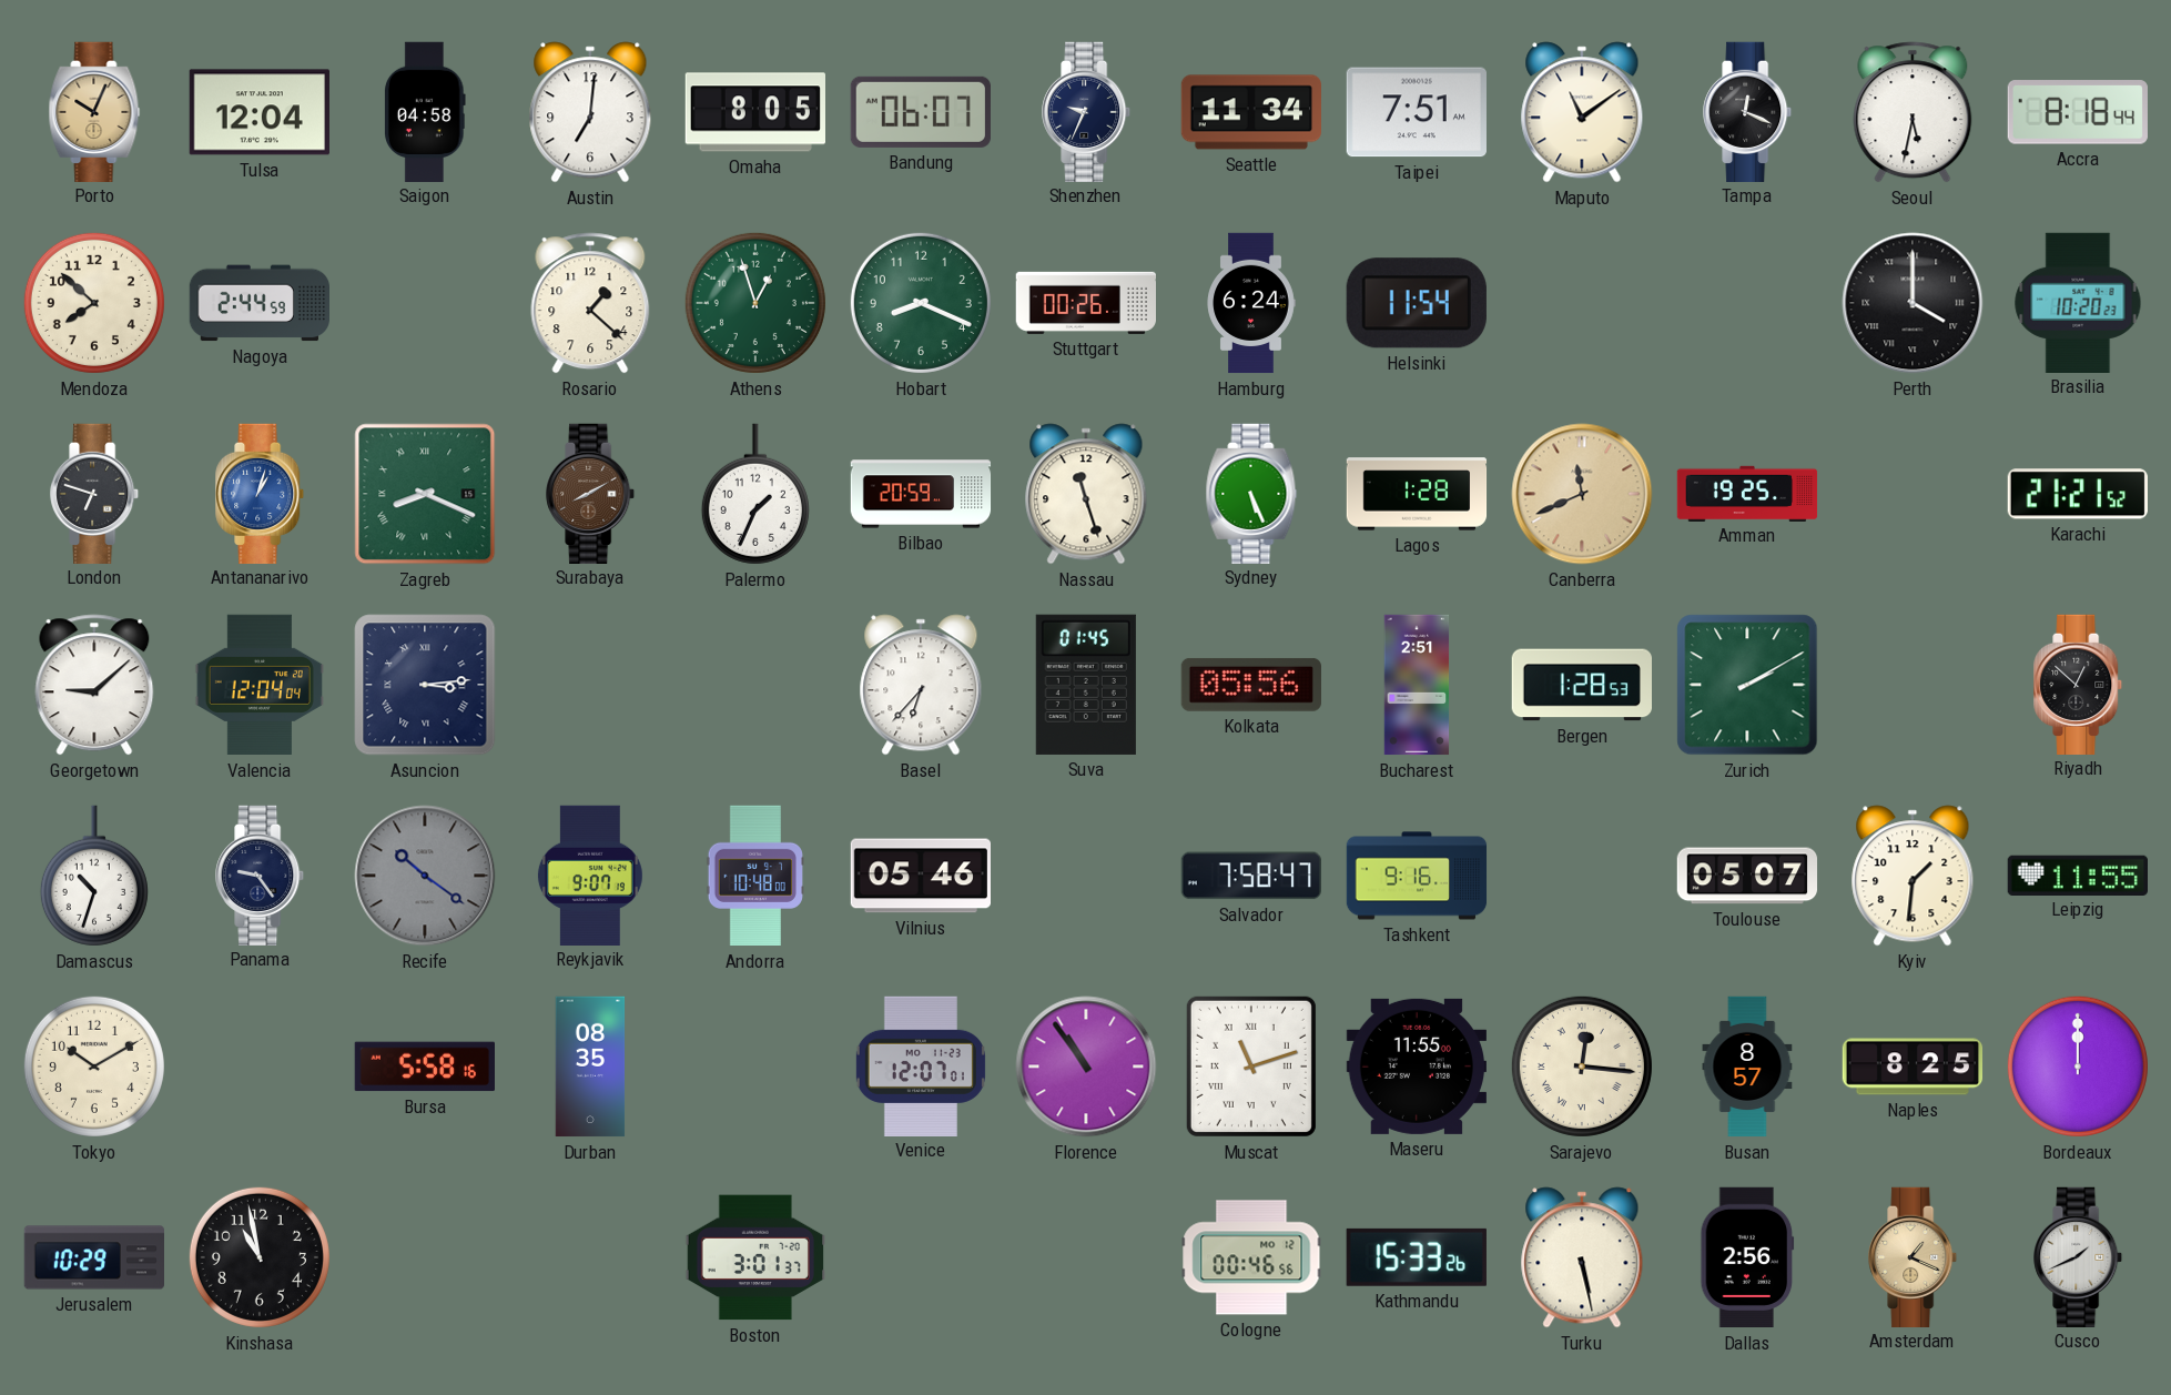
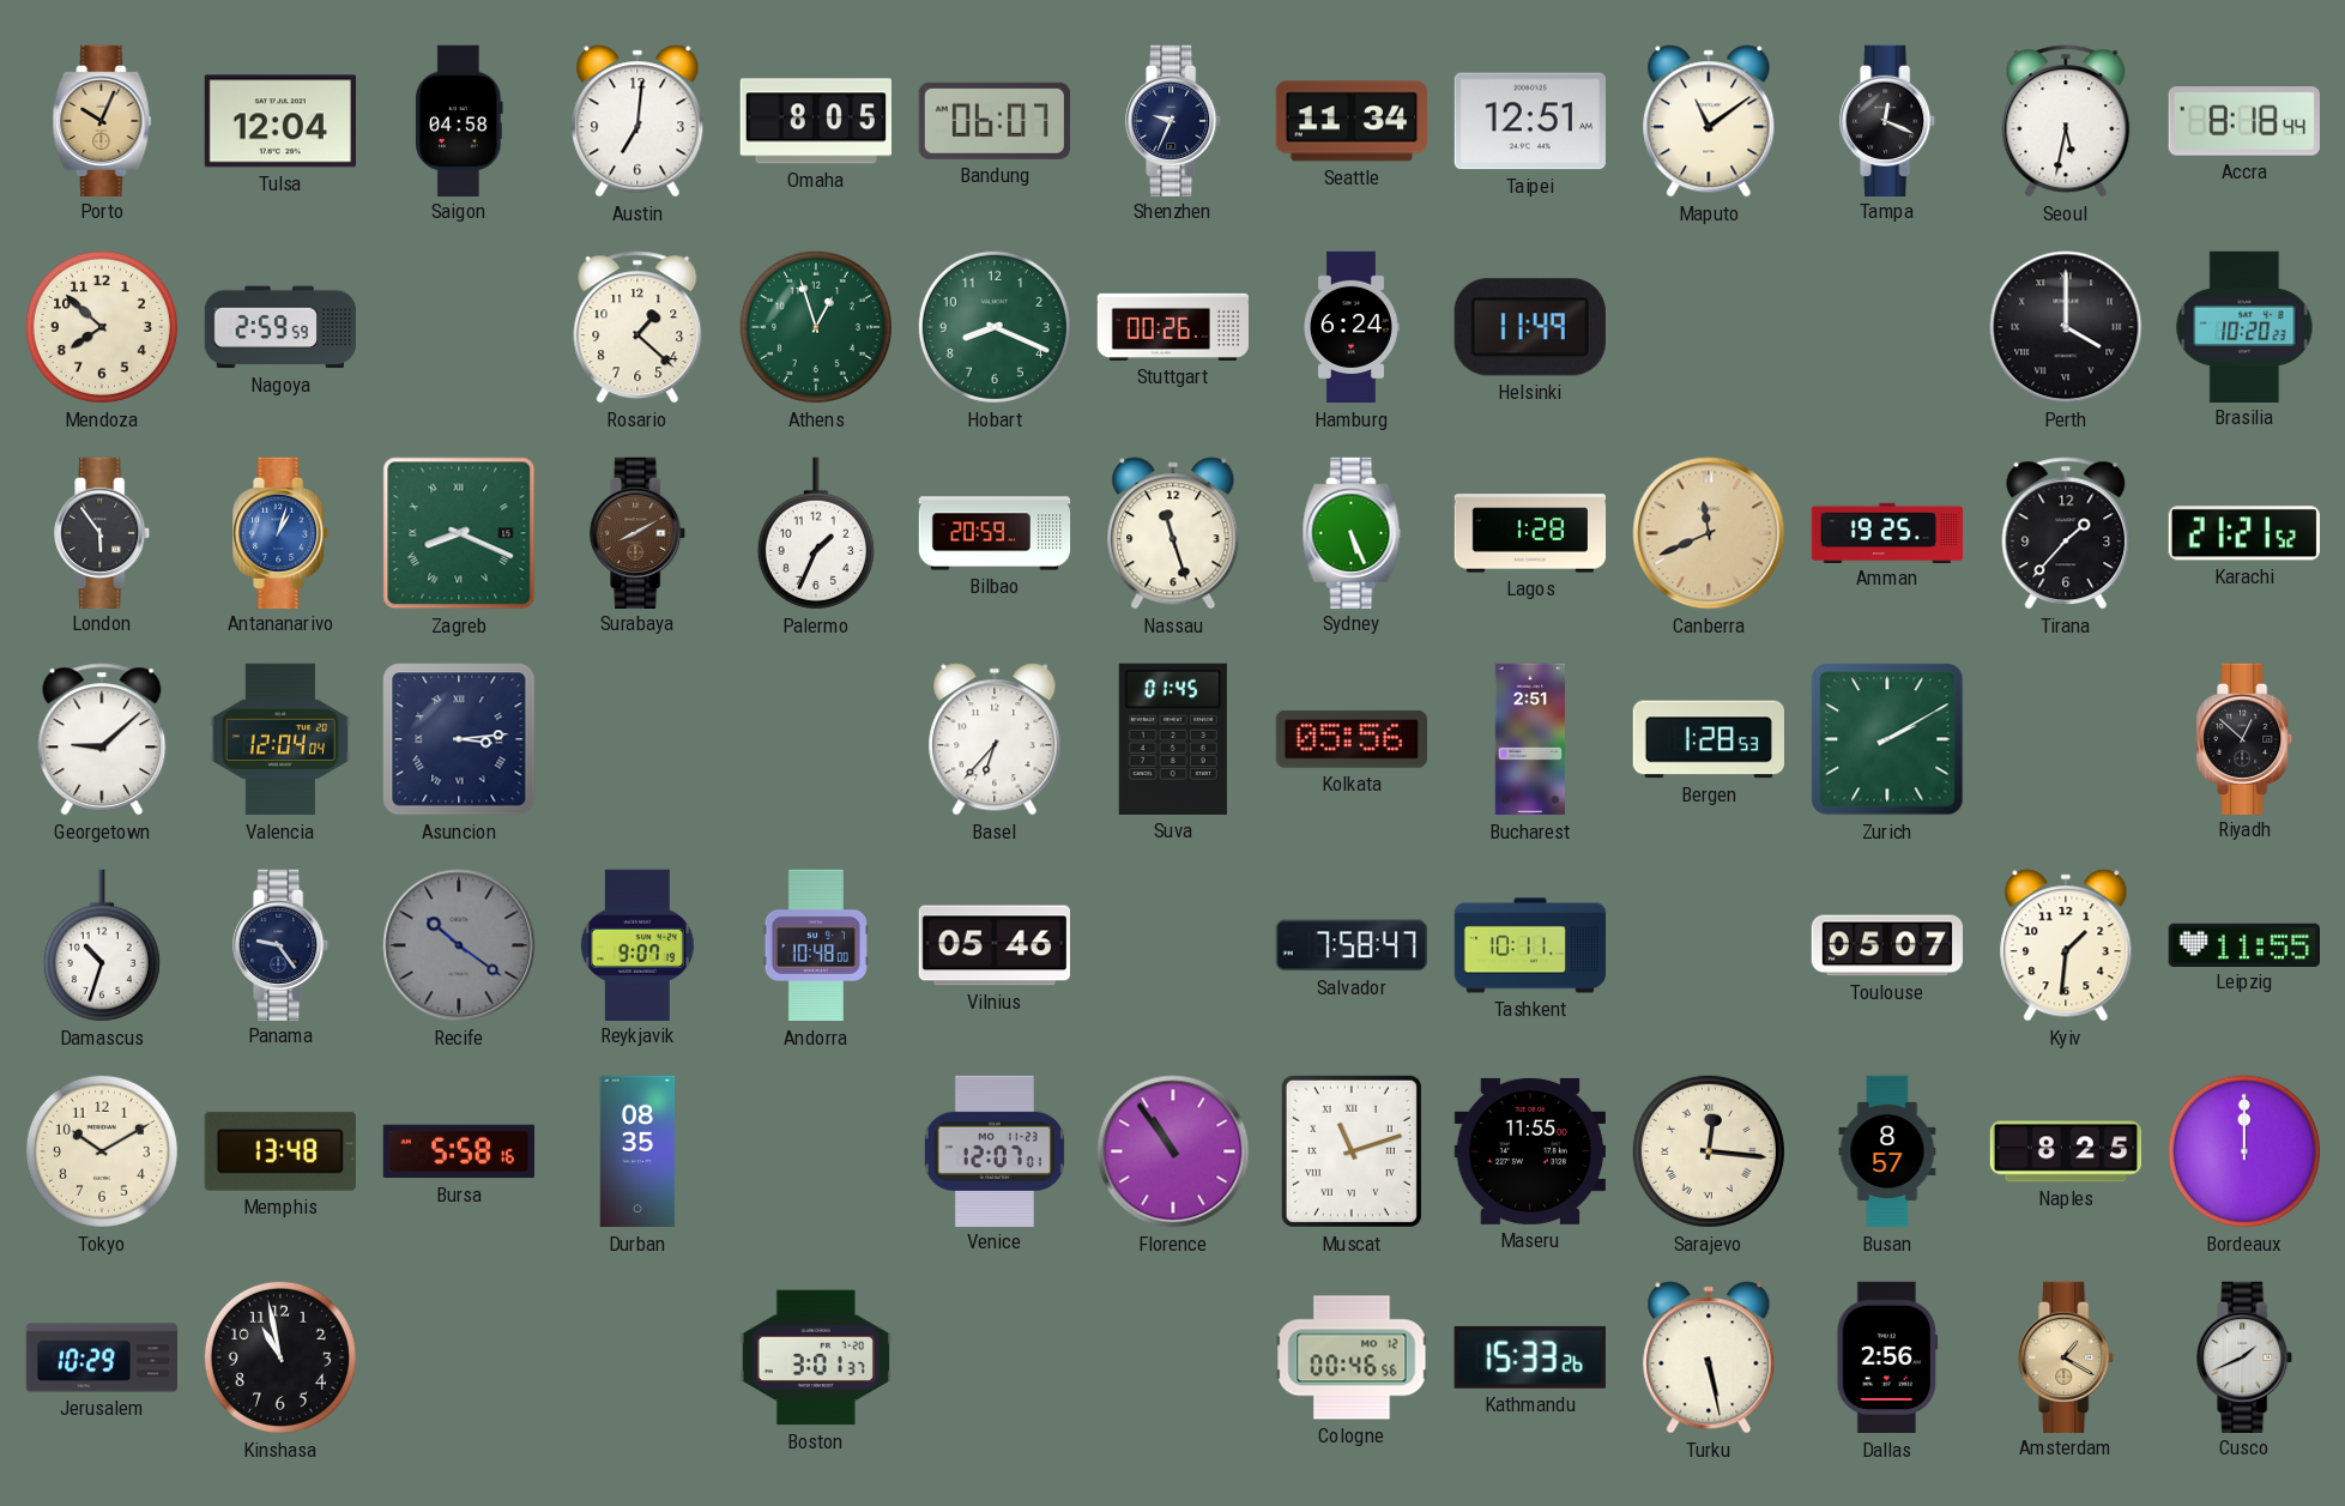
Taipei: 7:51 -> 12:51 (1530, 121)
Nagoya: 2:44 -> 2:59 (279, 327)
Helsinki: 11:54 -> 11:49 (1530, 327)
London: 6:48 -> 5:54 (103, 532)
Tirana: none -> 1:37 (2066, 533)
Tashkent: 9:16 -> 10:11 (1530, 945)
Memphis: none -> 13:48 (280, 1151)
Amsterdam: 1:19 -> 1:20 (2067, 1356)
